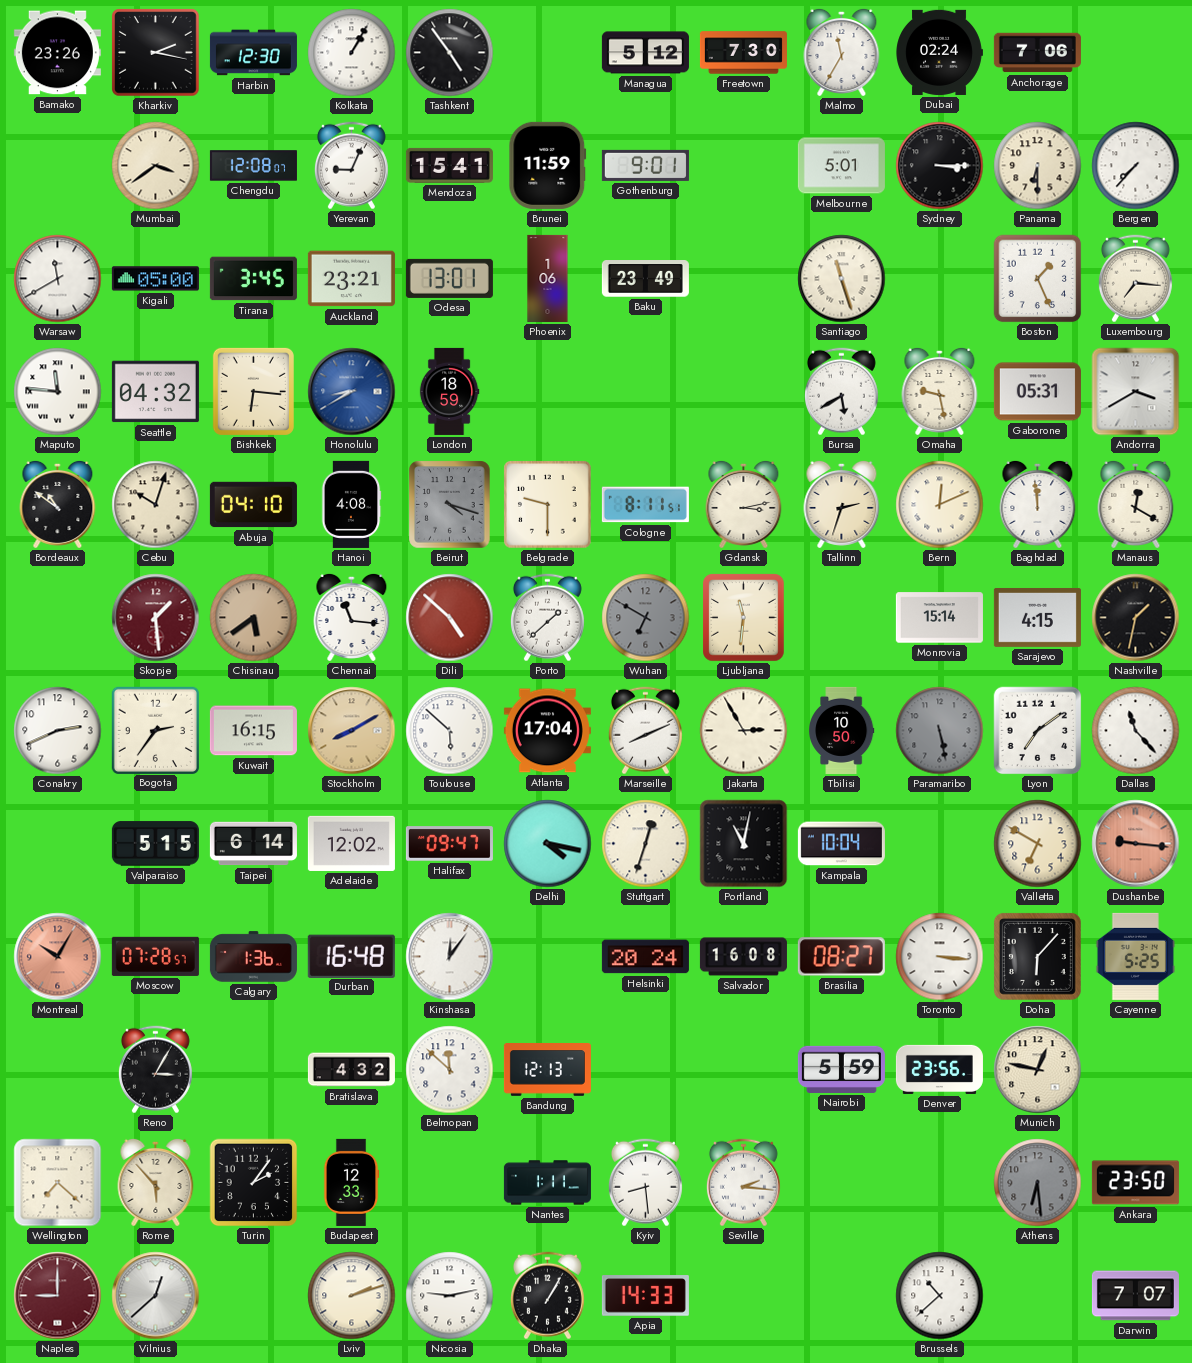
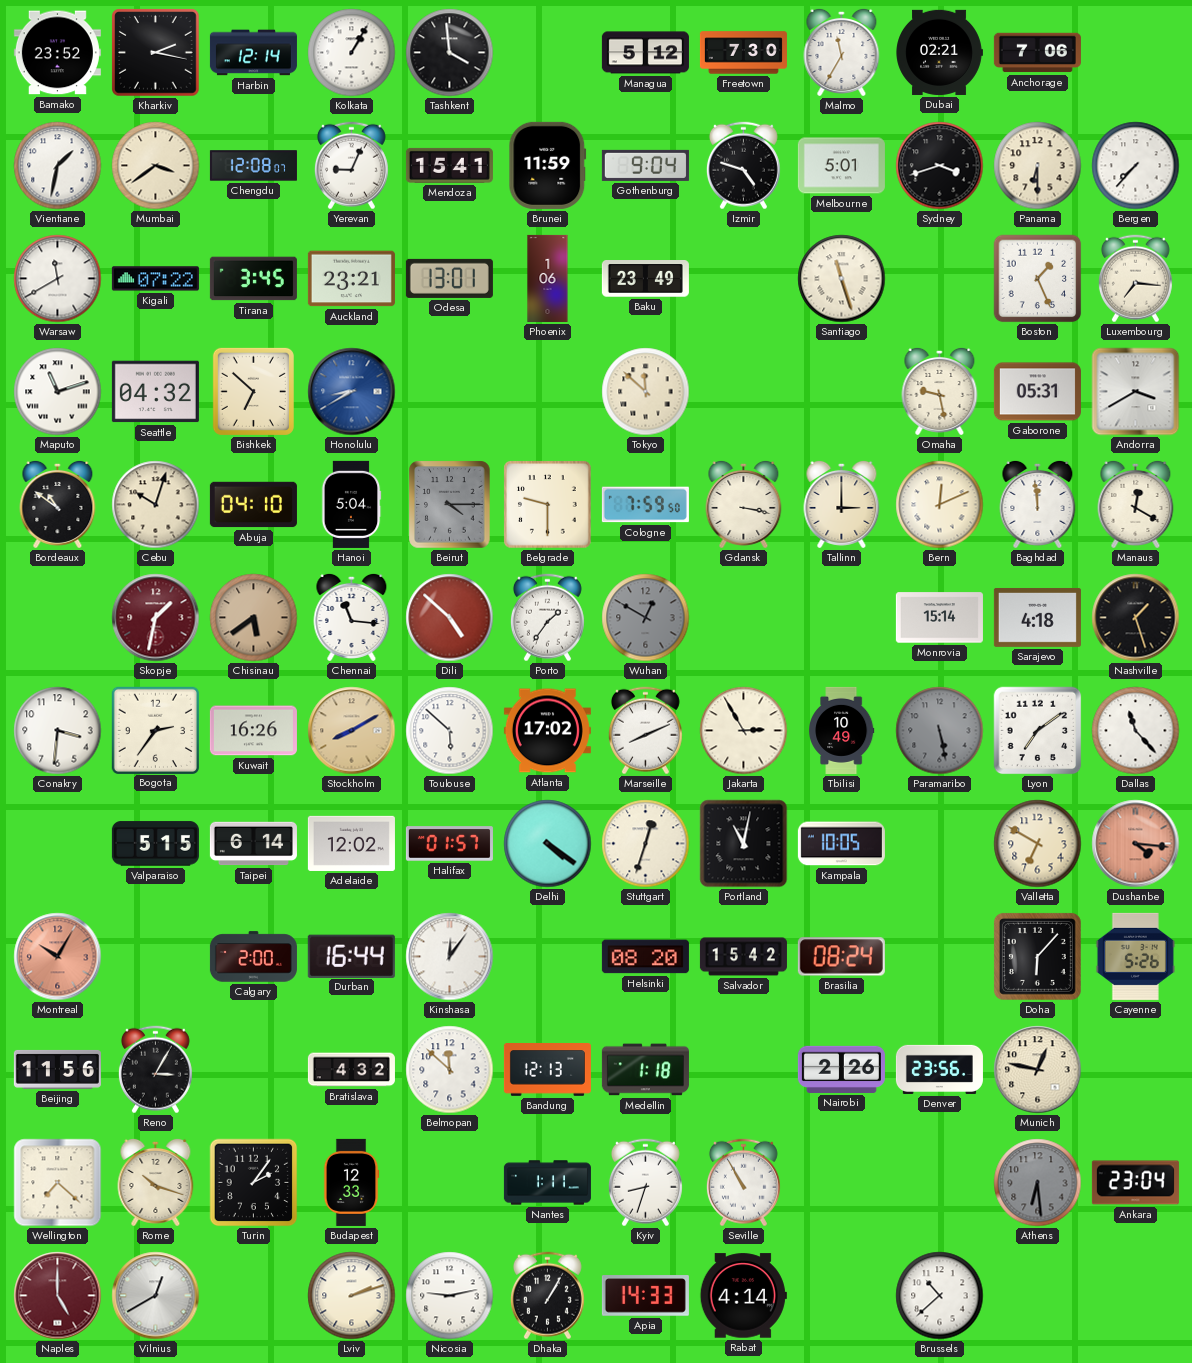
Bamako: 23:26 -> 23:52 (57, 53)
Harbin: 12:30 -> 12:14 (253, 53)
Tashkent: 4:54 -> 3:59 (450, 53)
Dubai: 02:24 -> 02:21 (939, 52)
Vientiane: none -> 1:32 (58, 166)
Gothenburg: 9:01 -> 9:04 (645, 165)
Izmir: none -> 4:48 (743, 166)
Sydney: 3:15 -> 3:42 (940, 166)
Kigali: 05:00 -> 07:22 (155, 279)
Maputo: 11:46 -> 11:12 (58, 392)
Bishkek: 6:16 -> 6:52 (253, 391)
London: 18:59 -> none (449, 391)
Tokyo: none -> 11:52 (646, 392)
Bursa: 5:40 -> none (841, 392)
Hanoi: 4:08 -> 5:04 (351, 504)
Beirut: 4:18 -> 4:15 (450, 505)
Cologne: 8:11 -> 7:59 (645, 505)
Gdansk: 3:13 -> 3:17 (744, 504)
Tallinn: 2:33 -> 3:00 (842, 504)
Skopje: 1:29 -> 1:32 (156, 618)
Porto: 1:38 -> 1:36 (547, 618)
Wuhan: 6:50 -> 12:50 (646, 618)
Ljubljana: 11:31 -> none (744, 618)
Sarajevo: 4:15 -> 4:18 (1037, 617)
Nashville: 1:32 -> 1:27 (1136, 618)
Conakry: 2:41 -> 3:31 (58, 731)
Kuwait: 16:15 -> 16:26 (253, 731)
Atlanta: 17:04 -> 17:02 (547, 731)
Tbilisi: 10:50 -> 10:49 (842, 730)
Halifax: 09:47 -> 01:57 (449, 844)
Delhi: 4:17 -> 4:21 (548, 844)
Kampala: 10:04 -> 10:05 (841, 844)
Dushanbe: 9:16 -> 4:16 (1136, 844)
Moscow: 07:28 -> none (155, 956)
Calgary: 1:36 -> 2:00 (253, 957)
Durban: 16:48 -> 16:44 (351, 956)
Helsinki: 20:24 -> 08:20 (645, 957)
Salvador: 16:08 -> 15:42 (743, 957)
Brasilia: 08:27 -> 08:24 (841, 957)
Toronto: 3:16 -> none (940, 957)
Cayenne: 5:25 -> 5:26 (1135, 956)
Beijing: none -> 11:56 (57, 1069)
Medellin: none -> 1:18 (645, 1070)
Nairobi: 5:59 -> 2:26 (841, 1069)
Rome: 5:53 -> 10:18 (156, 1182)
Kyiv: 8:29 -> 8:33 (645, 1183)
Seville: 2:16 -> 10:55 (743, 1183)
Ankara: 23:50 -> 23:04 (1135, 1183)
Naples: 9:00 -> 5:00 (58, 1296)
Vilnius: 12:38 -> 12:40 (156, 1296)
Rabat: none -> 4:14 (743, 1296)
Darwin: 7:07 -> none (1135, 1296)
